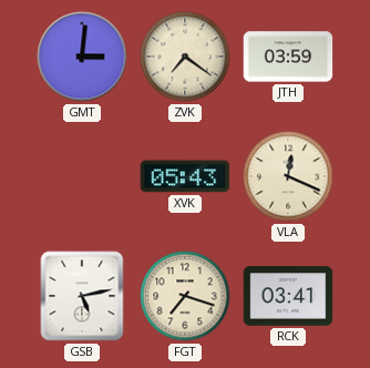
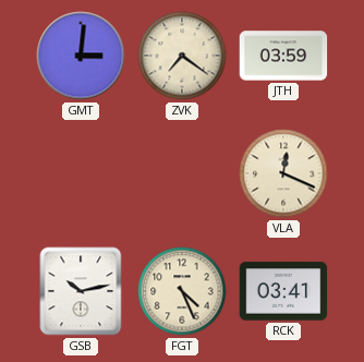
XVK: 05:43 -> none (185, 176)
GSB: 5:13 -> 10:13 (81, 291)
FGT: 7:18 -> 4:26 (182, 291)
